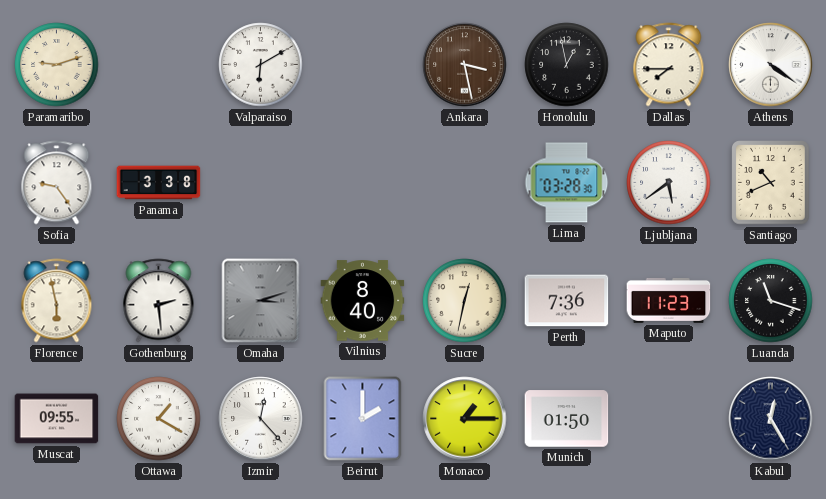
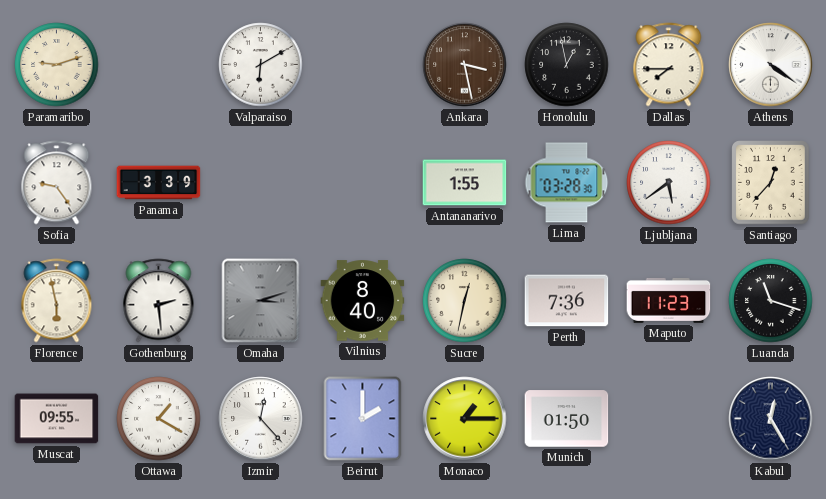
Panama: 3:38 -> 3:39 (159, 183)
Antananarivo: none -> 1:55 (465, 183)
Santiago: 10:41 -> 12:37 (771, 183)
